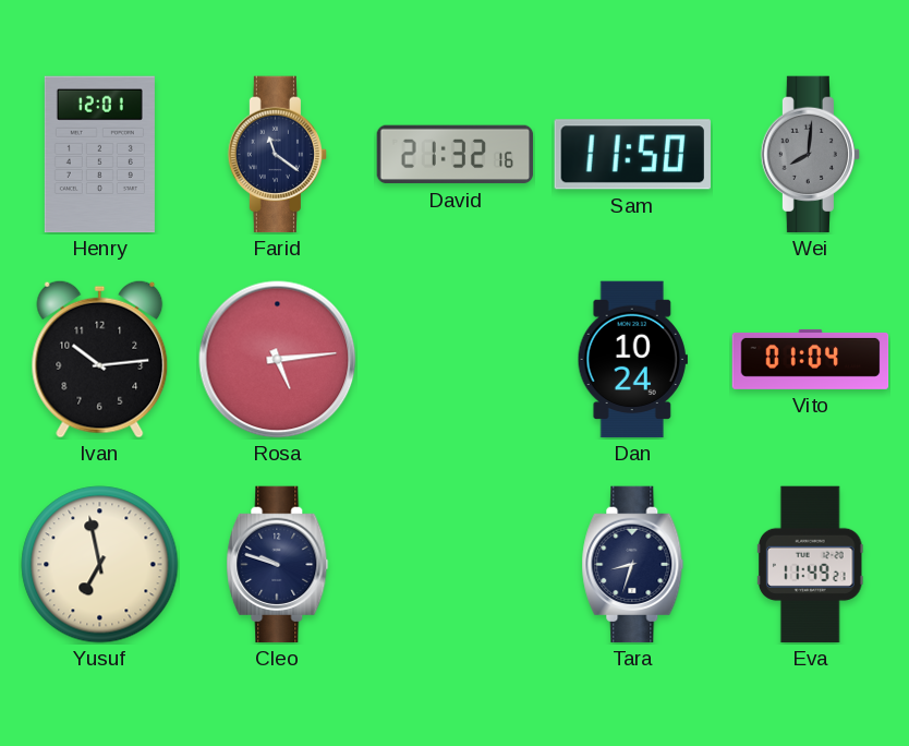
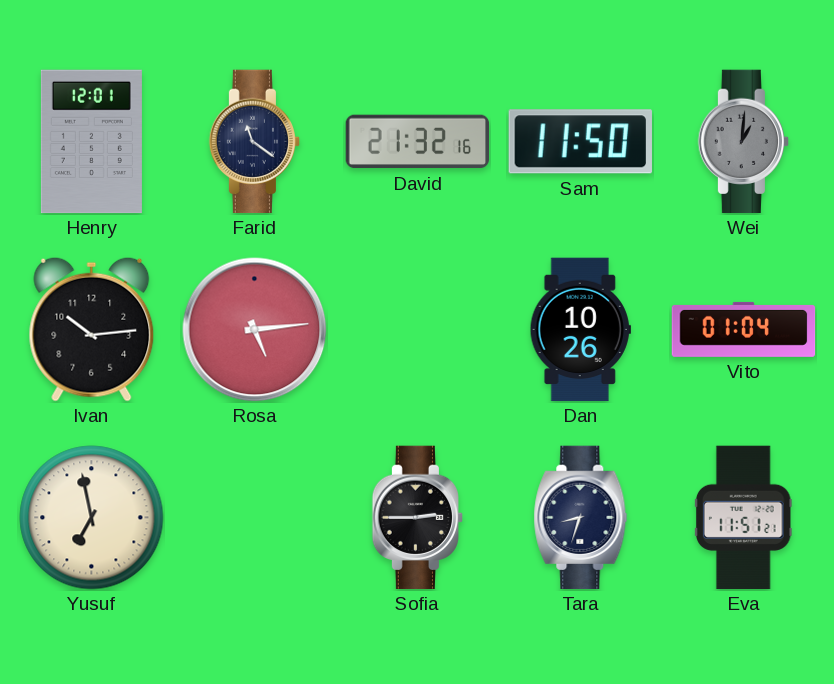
Wei: 8:01 -> 1:01 (744, 142)
Dan: 10:24 -> 10:26 (580, 330)
Cleo: 9:48 -> none (278, 565)
Sofia: none -> 2:45 (418, 518)
Eva: 11:49 -> 11:51 (743, 518)
